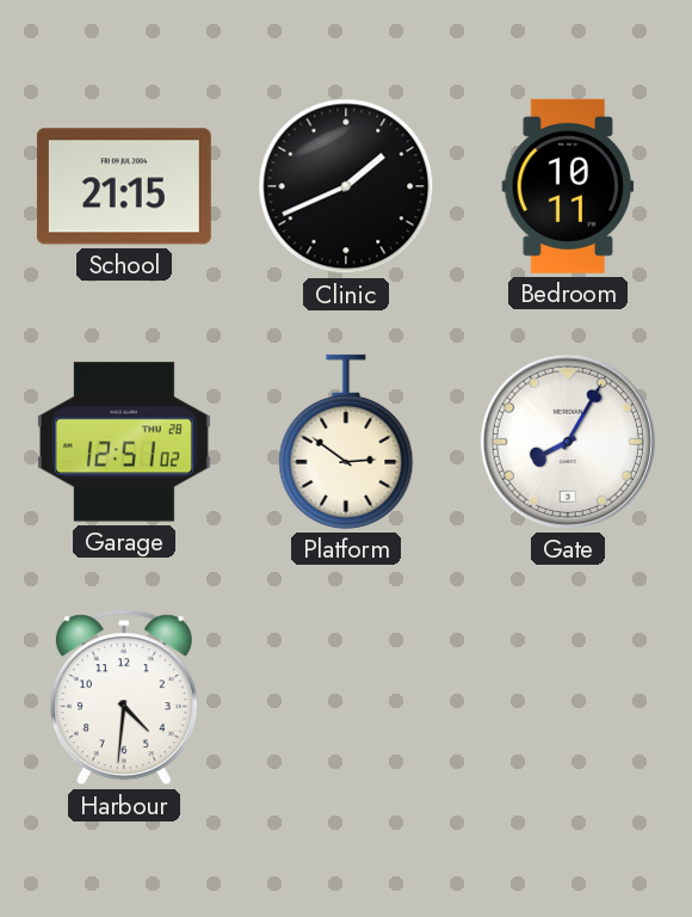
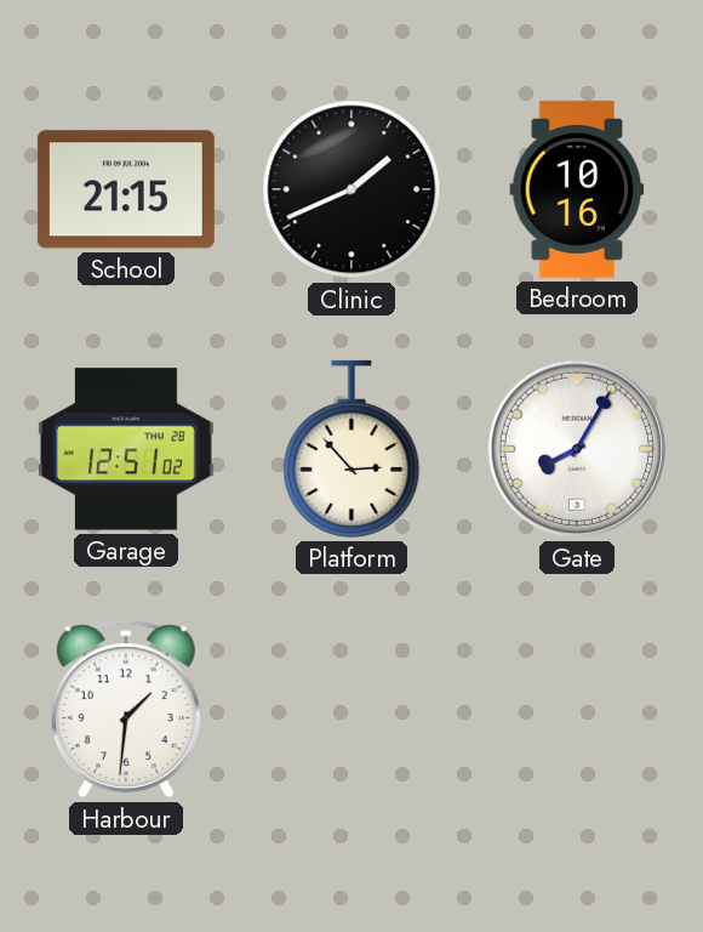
Bedroom: 10:11 -> 10:16 (577, 189)
Platform: 2:51 -> 2:53 (351, 449)
Harbour: 4:31 -> 1:31 (126, 709)
